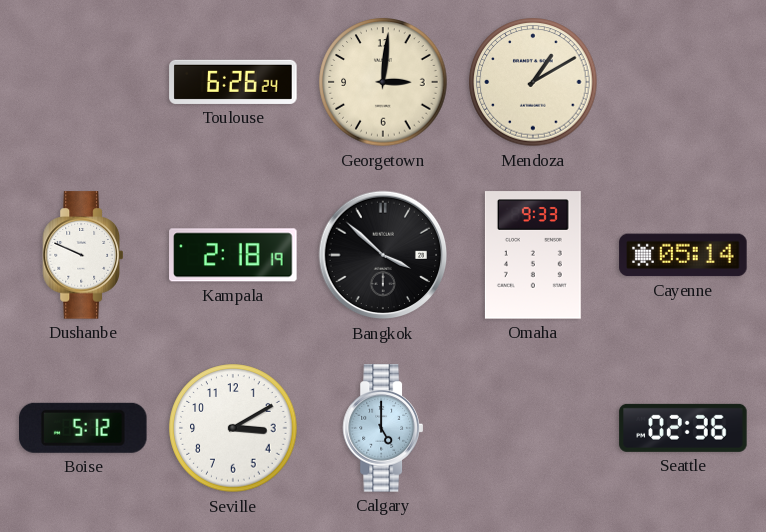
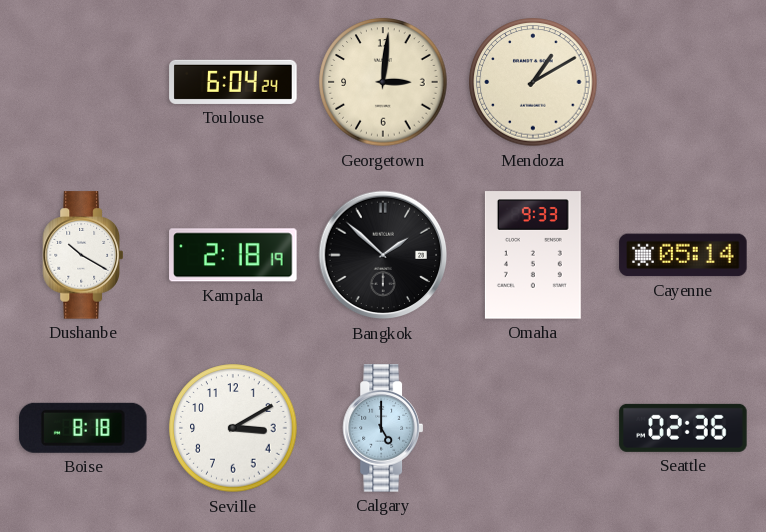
Toulouse: 6:26 -> 6:04 (233, 82)
Dushanbe: 9:49 -> 10:20 (82, 255)
Bangkok: 3:52 -> 1:52 (383, 255)
Boise: 5:12 -> 8:18 (84, 428)
